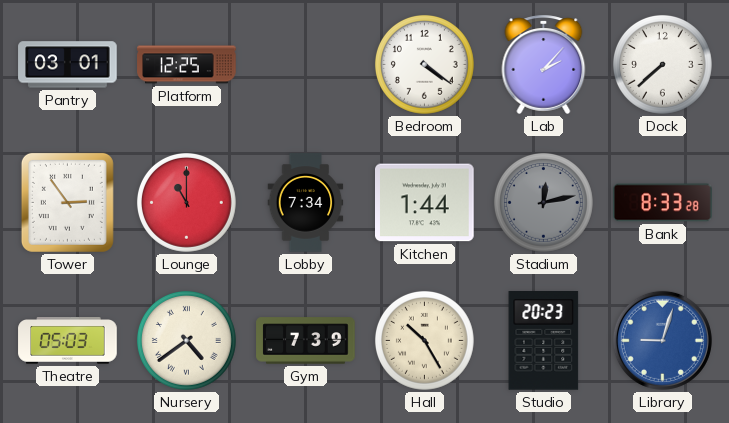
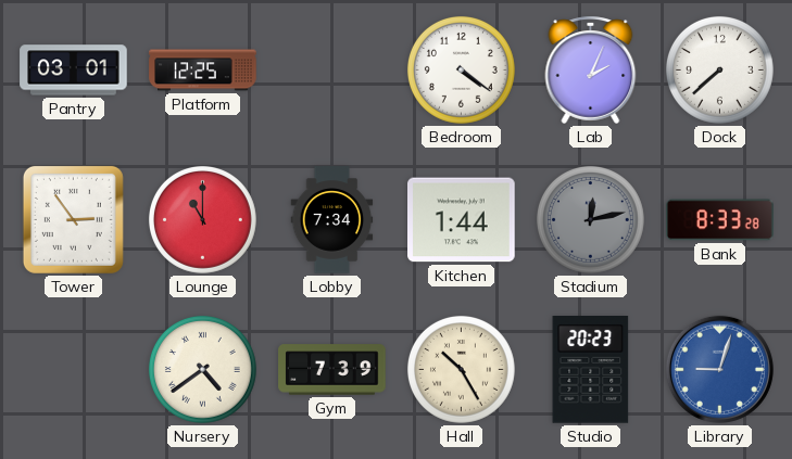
Lab: 2:07 -> 2:04 (591, 69)
Theatre: 05:03 -> none (68, 341)
